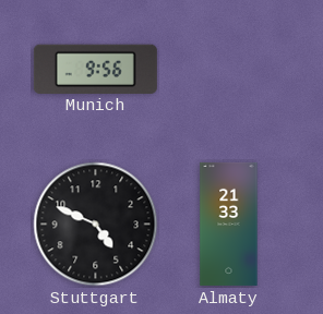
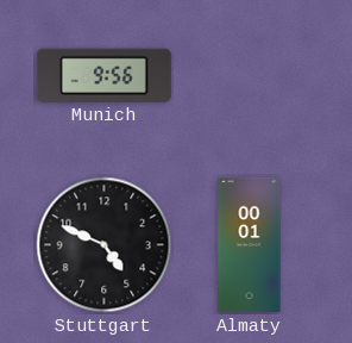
Almaty: 21:33 -> 00:01 (250, 244)
